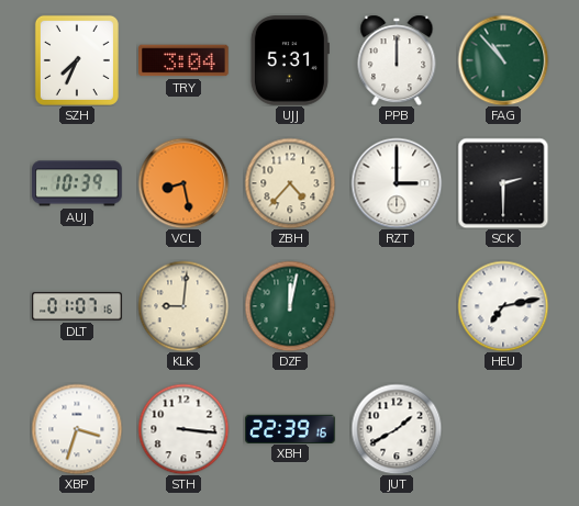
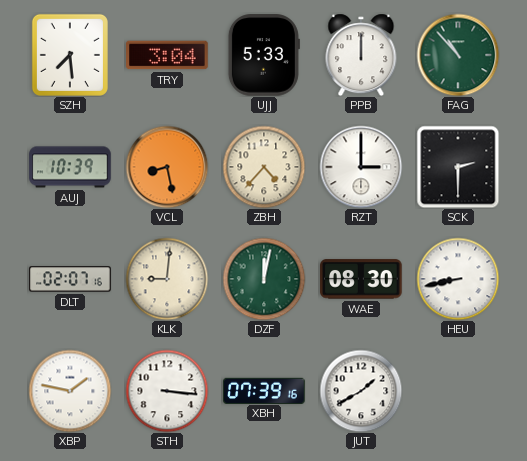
SZH: 7:34 -> 7:29 (70, 55)
UJJ: 5:31 -> 5:33 (264, 55)
DLT: 01:07 -> 02:07 (70, 279)
WAE: none -> 08:30 (361, 279)
HEU: 7:13 -> 8:43 (458, 279)
XBP: 3:33 -> 1:47 (70, 391)
XBH: 22:39 -> 07:39 (264, 390)
